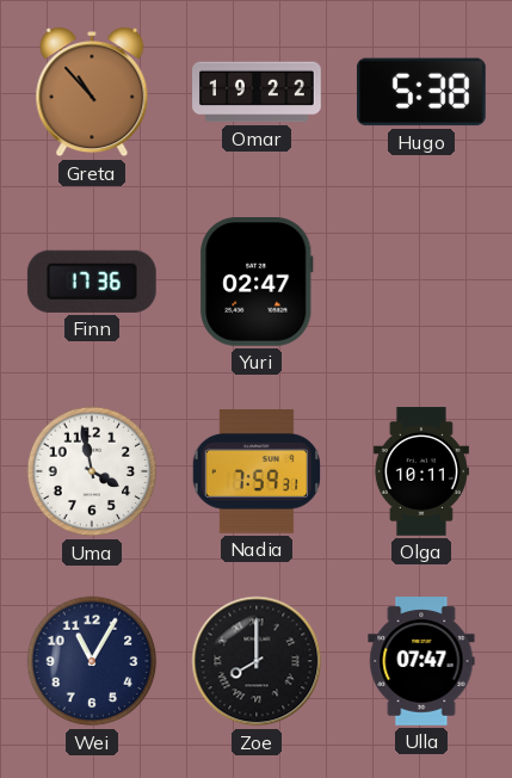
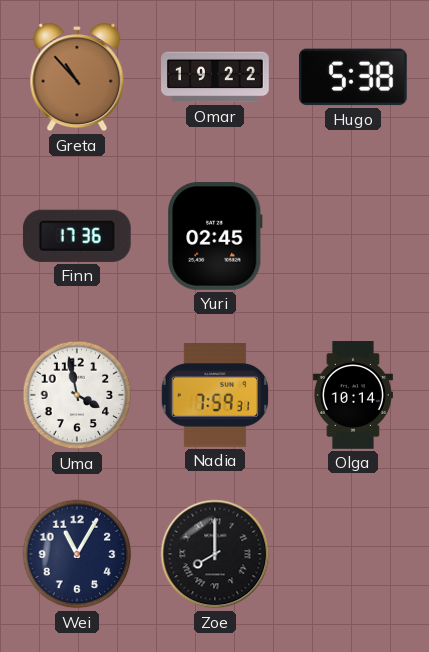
Yuri: 02:47 -> 02:45 (215, 237)
Olga: 10:11 -> 10:14 (353, 395)
Ulla: 07:47 -> none (421, 661)
